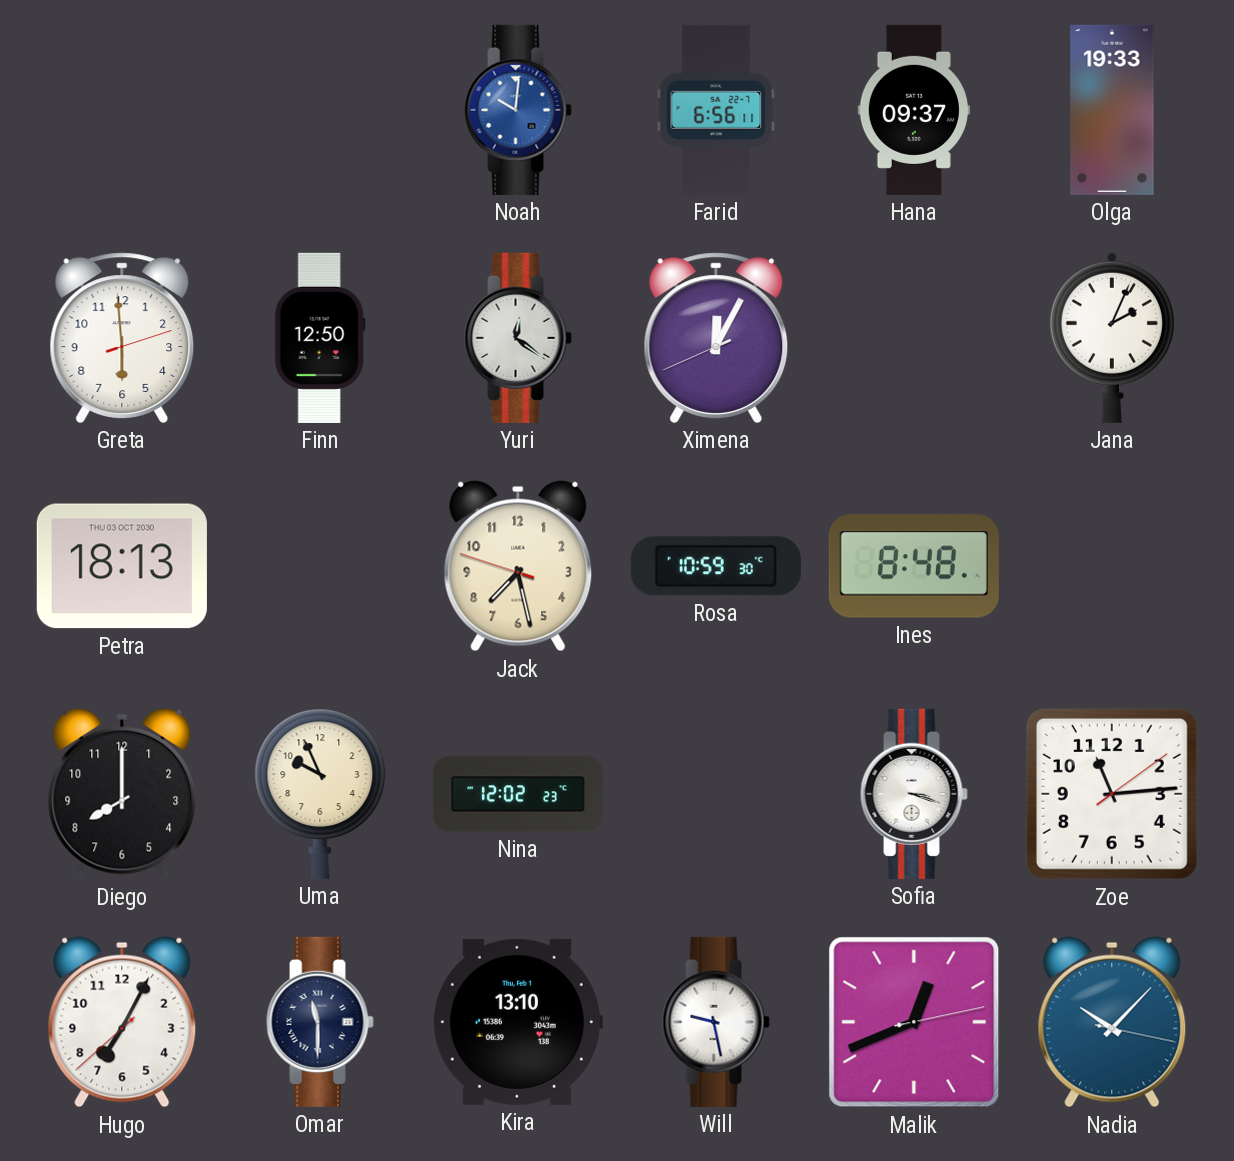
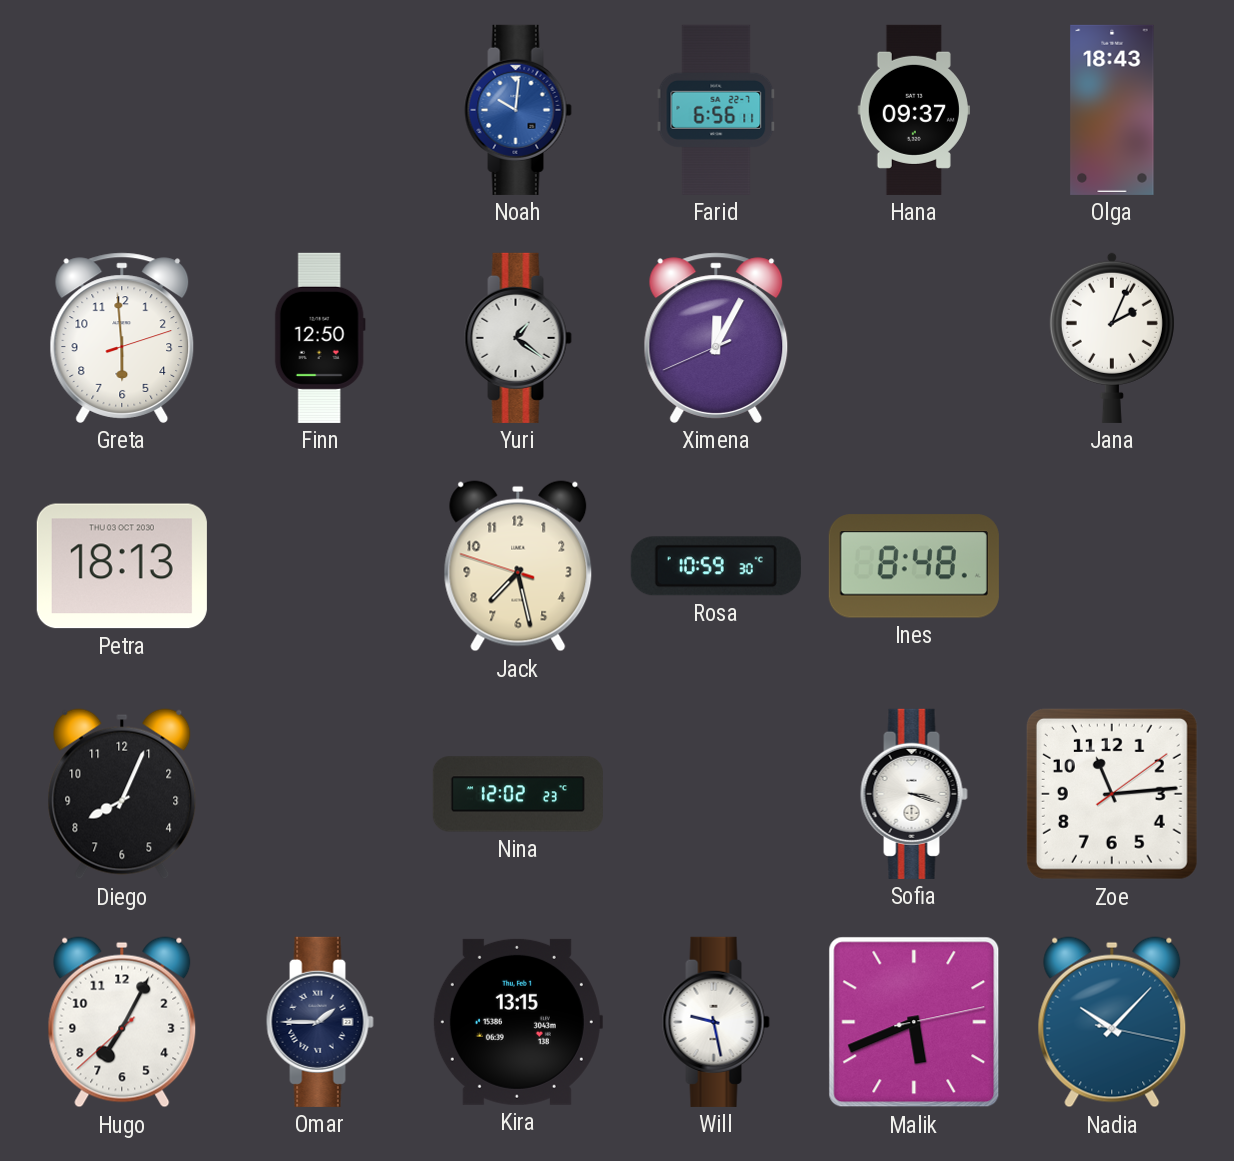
Olga: 19:33 -> 18:43 (1112, 110)
Yuri: 12:21 -> 1:21 (518, 338)
Diego: 8:00 -> 8:04 (122, 794)
Uma: 9:56 -> none (320, 794)
Omar: 11:30 -> 1:45 (320, 1022)
Kira: 13:10 -> 13:15 (517, 1022)
Malik: 12:41 -> 5:41 (914, 1022)
